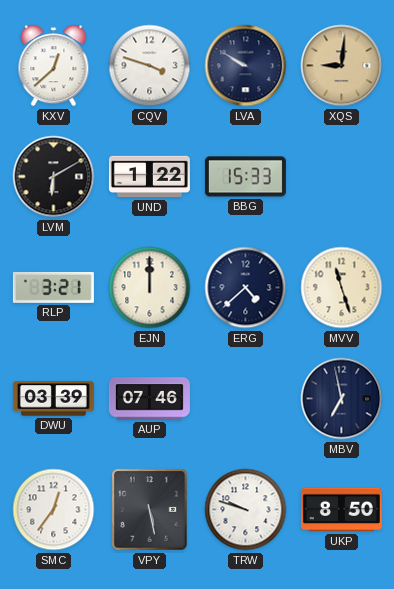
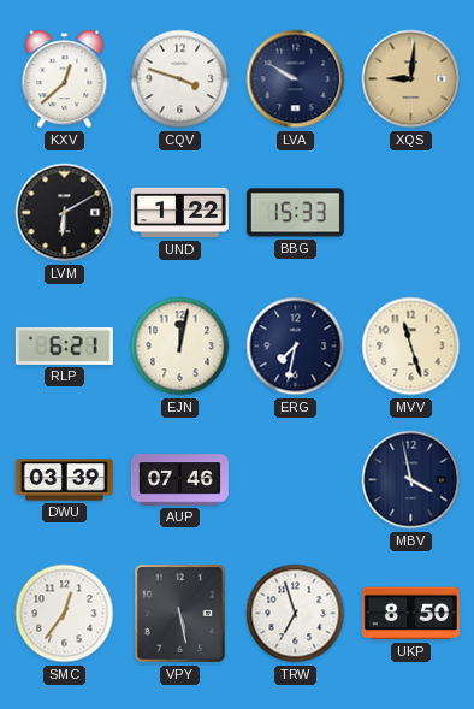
RLP: 3:21 -> 6:21 (64, 345)
EJN: 12:00 -> 12:02 (180, 347)
ERG: 4:38 -> 7:32 (296, 347)
MBV: 6:58 -> 3:58 (411, 480)
TRW: 9:48 -> 6:57 (296, 614)
